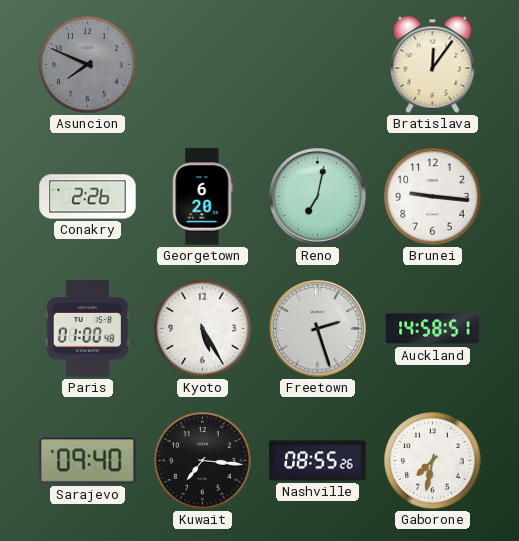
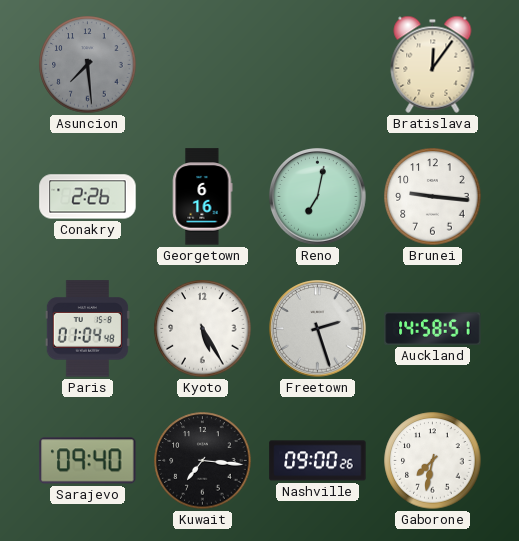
Asuncion: 7:49 -> 7:29 (88, 65)
Georgetown: 6:20 -> 6:16 (203, 197)
Paris: 01:00 -> 01:04 (87, 329)
Nashville: 08:55 -> 09:00 (318, 461)
